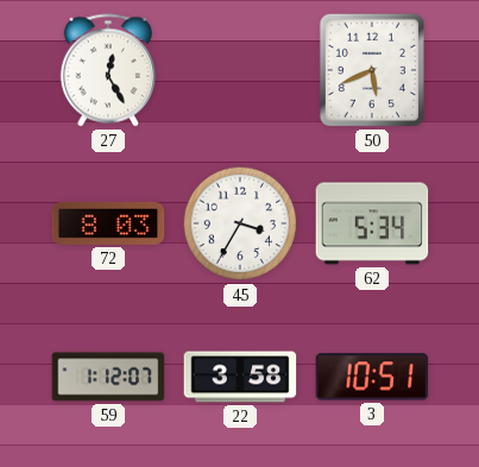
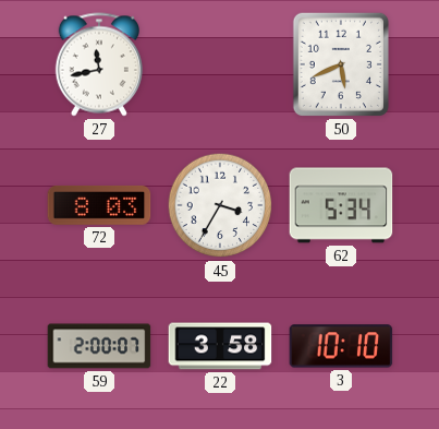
27: 12:25 -> 11:43 (99, 64)
59: 1:12 -> 2:00 (99, 346)
3: 10:51 -> 10:10 (341, 346)
